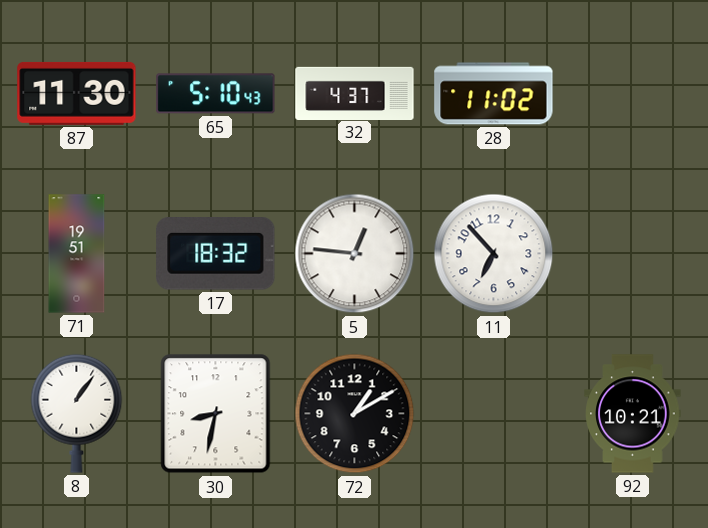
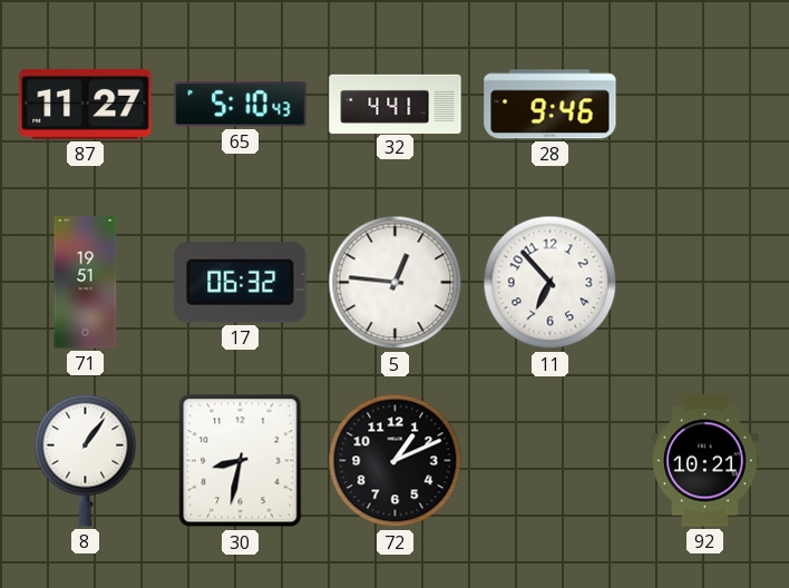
87: 11:30 -> 11:27 (86, 104)
32: 4:37 -> 4:41 (396, 104)
28: 11:02 -> 9:46 (551, 105)
17: 18:32 -> 06:32 (241, 283)
72: 1:10 -> 1:11 (396, 461)
